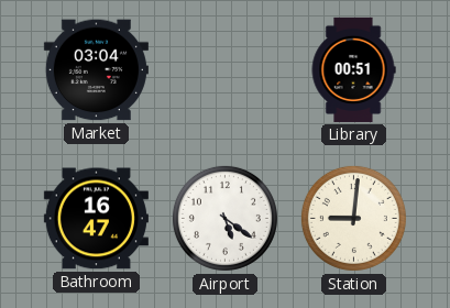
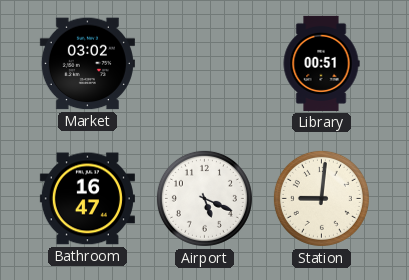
Market: 03:04 -> 03:02 (87, 64)
Airport: 5:21 -> 5:19 (204, 198)
